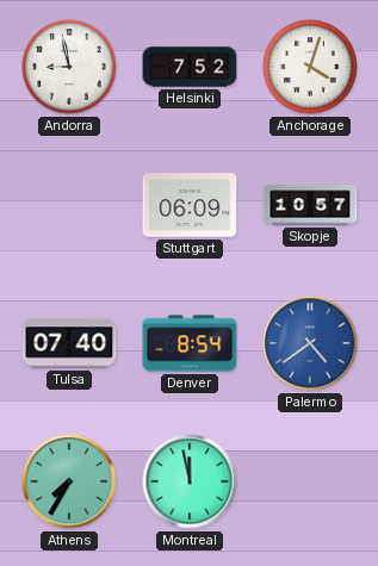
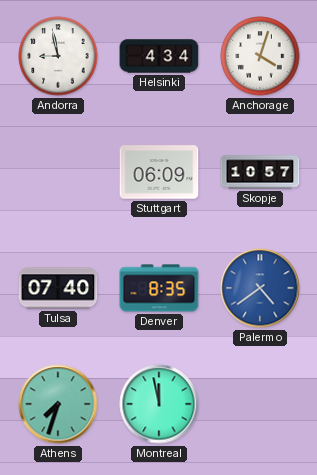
Helsinki: 7:52 -> 4:34 (159, 56)
Denver: 8:54 -> 8:35 (159, 288)
Athens: 7:35 -> 7:33 (58, 404)
